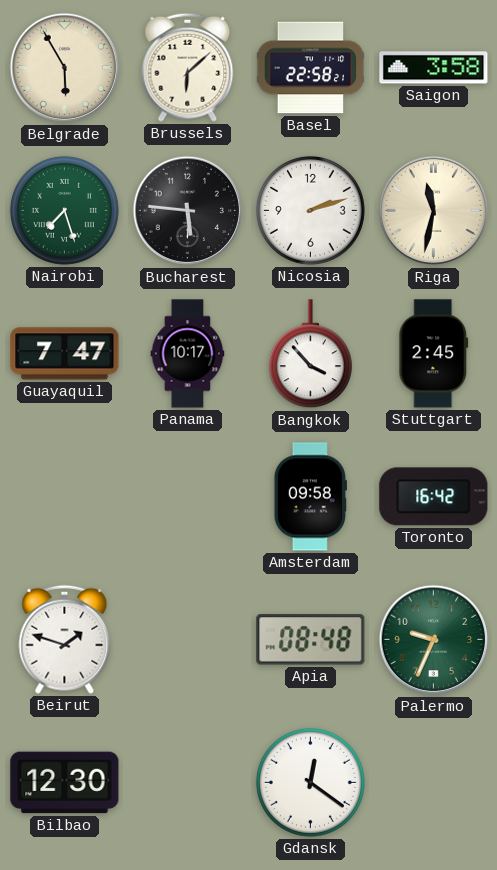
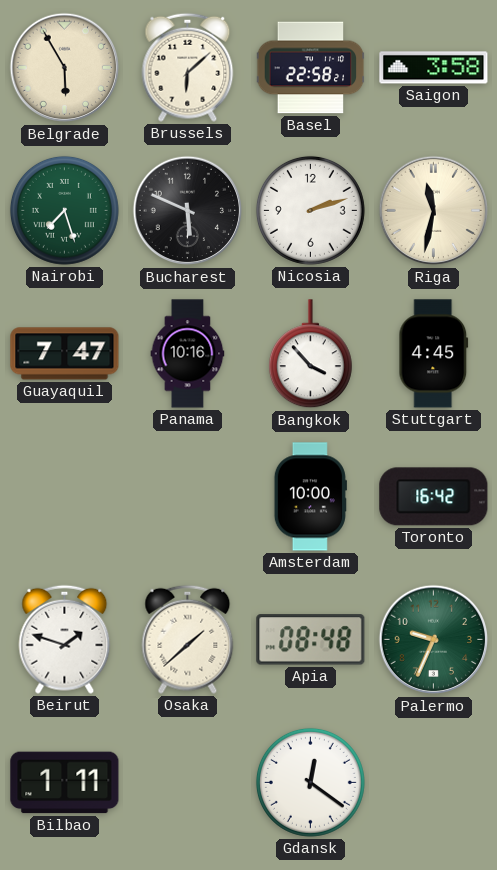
Bucharest: 5:46 -> 5:49 (188, 211)
Panama: 10:17 -> 10:16 (188, 354)
Stuttgart: 2:45 -> 4:45 (434, 354)
Amsterdam: 09:58 -> 10:00 (310, 497)
Osaka: none -> 1:38 (188, 639)
Bilbao: 12:30 -> 1:11 (65, 783)
